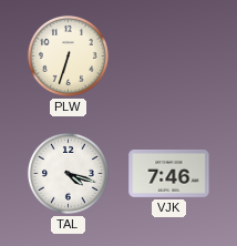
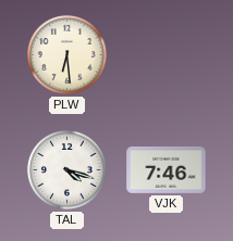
PLW: 6:33 -> 6:29 (66, 54)
